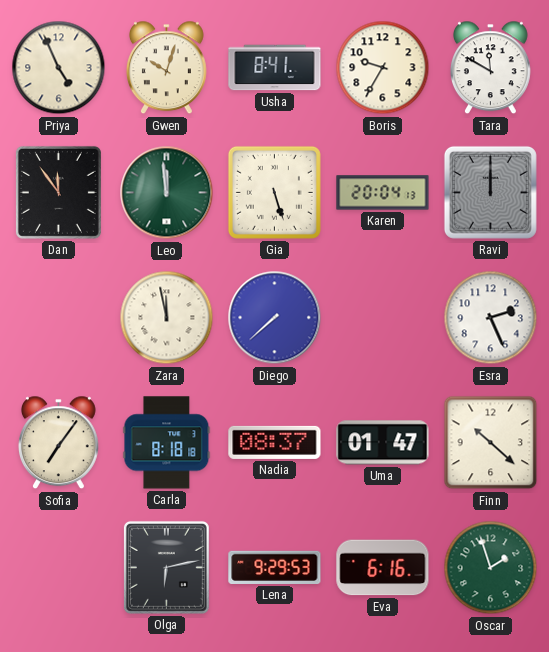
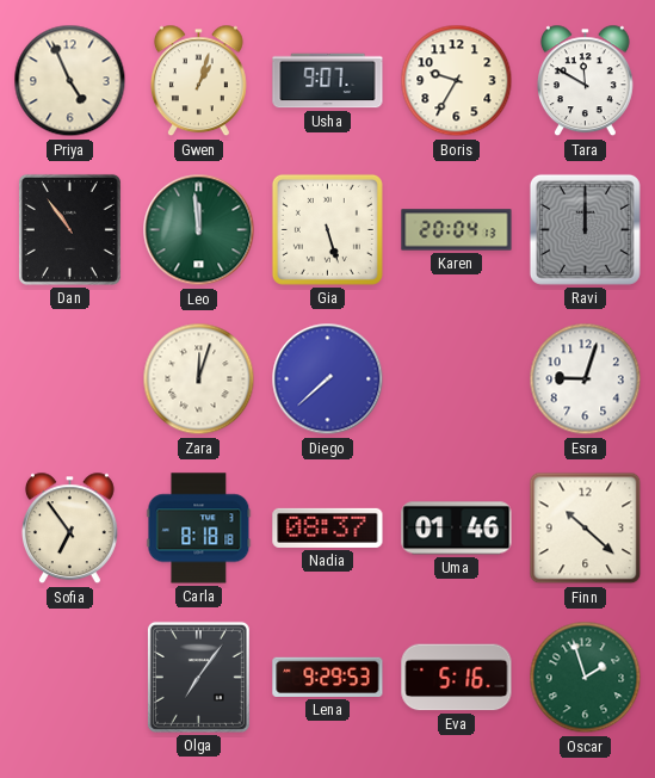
Gwen: 10:03 -> 1:03 (198, 81)
Usha: 8:41 -> 9:07 (328, 81)
Dan: 11:54 -> 10:54 (69, 229)
Zara: 11:58 -> 12:03 (199, 379)
Esra: 2:26 -> 9:03 (586, 379)
Sofia: 7:06 -> 6:54 (69, 529)
Uma: 01:47 -> 01:46 (457, 529)
Olga: 6:13 -> 7:06 (198, 677)
Eva: 6:16 -> 5:16 (457, 678)
